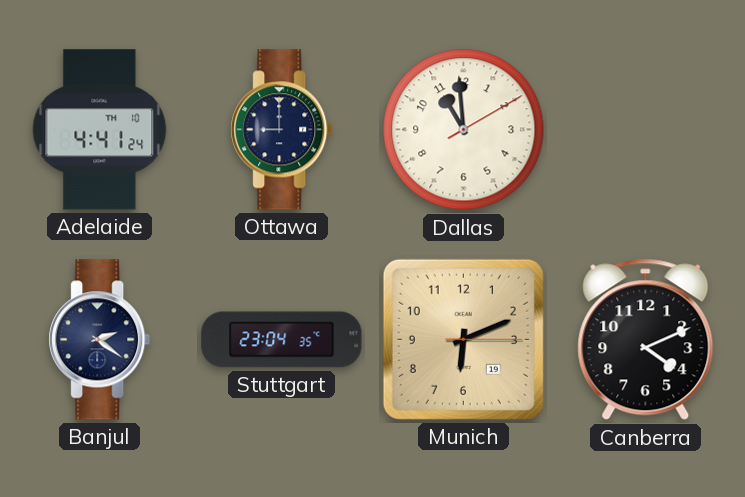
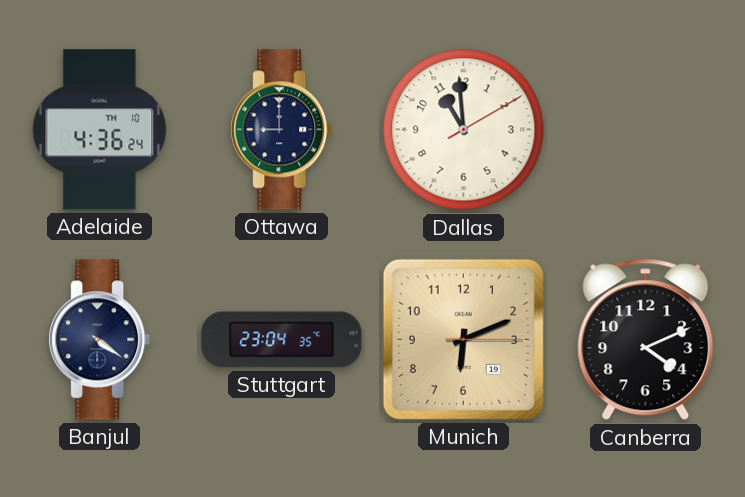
Adelaide: 4:41 -> 4:36 (100, 130)
Banjul: 2:21 -> 4:21 (100, 340)
